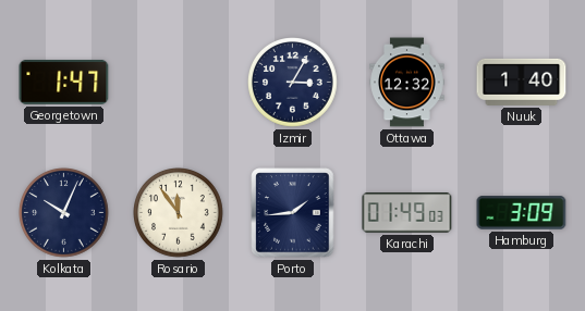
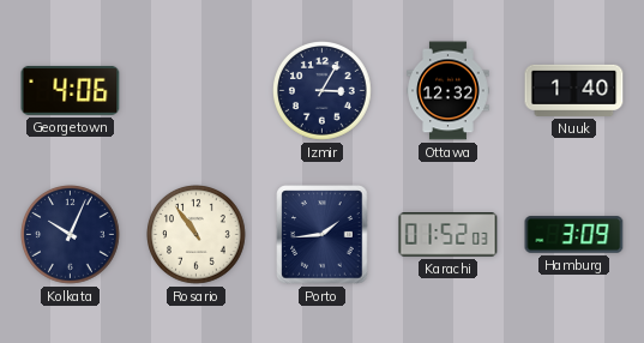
Georgetown: 1:47 -> 4:06 (71, 90)
Rosario: 11:54 -> 10:54 (197, 235)
Karachi: 01:49 -> 01:52 (449, 235)
